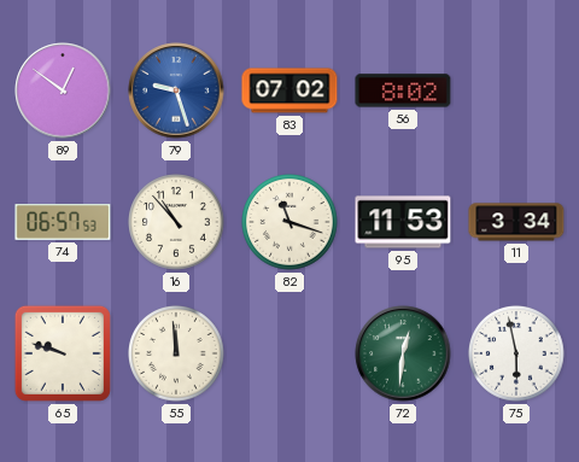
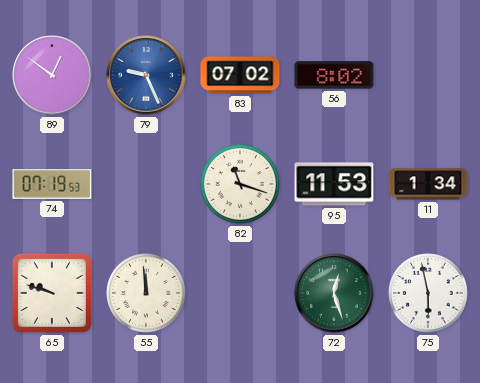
79: 9:27 -> 9:26 (146, 75)
74: 06:57 -> 07:19 (52, 184)
16: 10:53 -> none (176, 222)
11: 3:34 -> 1:34 (428, 184)
72: 12:31 -> 12:27 (334, 293)
